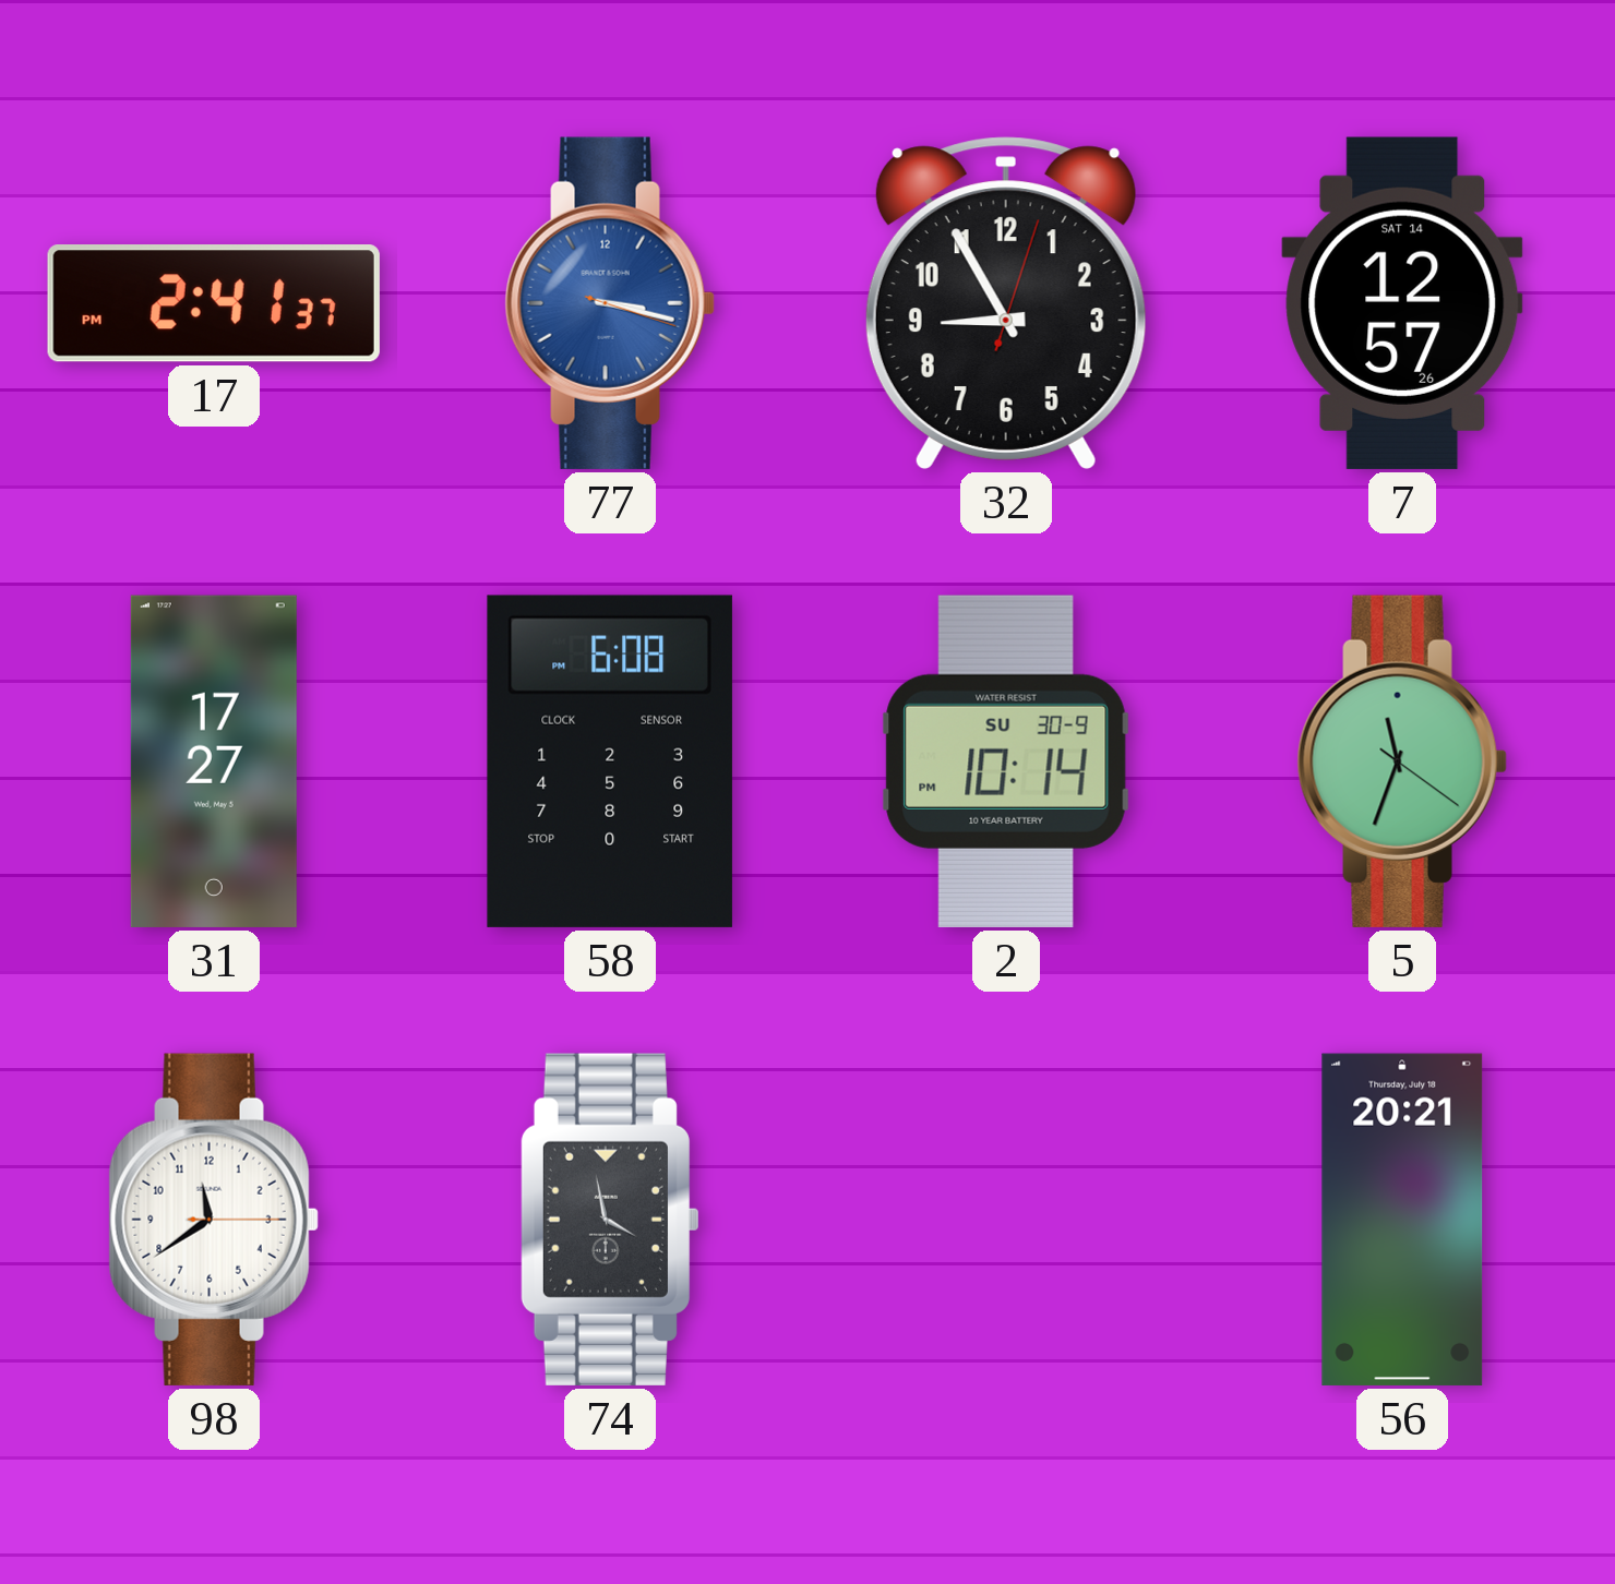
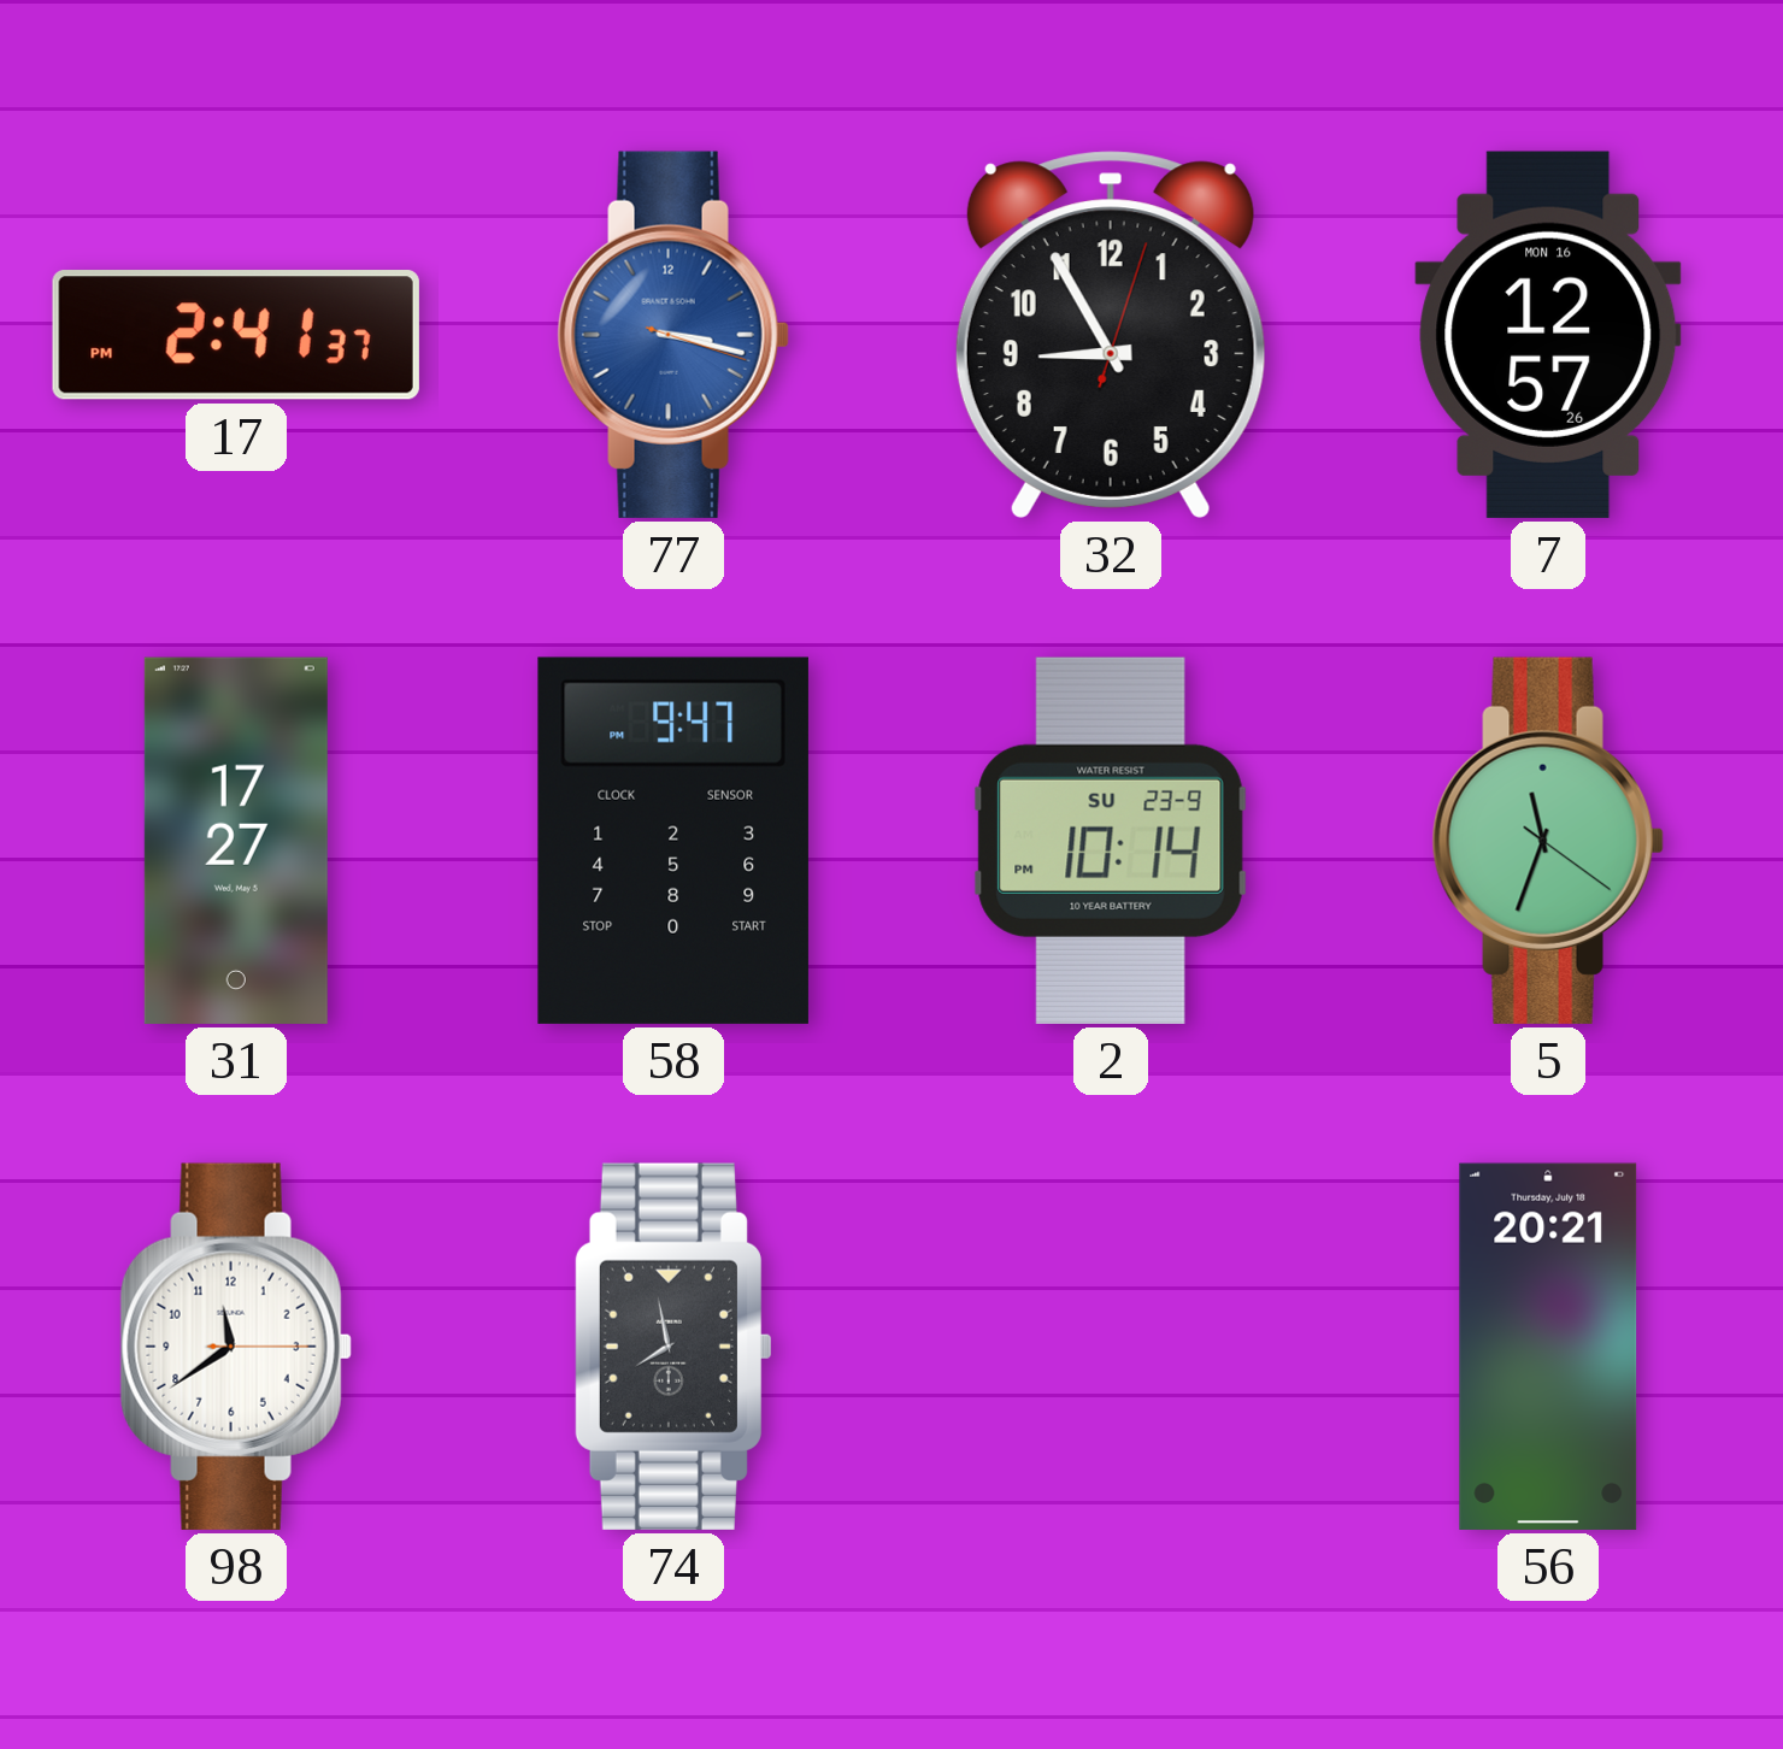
7 date: SAT 14 -> MON 16 (1548, 335)
58: 6:08 -> 9:47 (673, 841)
2 date: SU 30-9 -> SU 23-9 (1111, 841)
74: 3:58 -> 7:58 (672, 1347)
